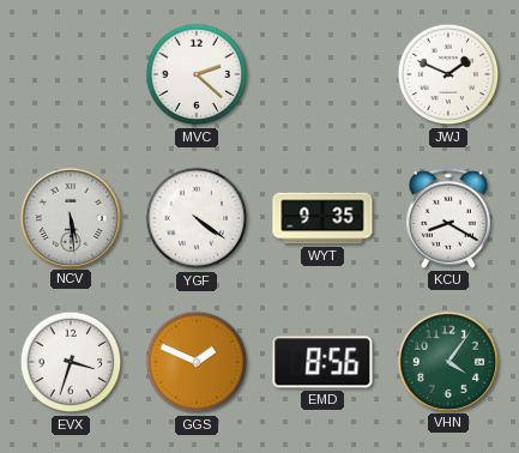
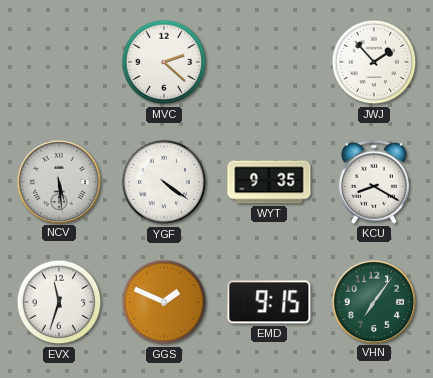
JWJ: 1:49 -> 1:53 (374, 62)
EVX: 3:33 -> 11:33 (59, 302)
EMD: 8:56 -> 9:15 (269, 302)
VHN: 4:06 -> 7:06 (373, 301)
